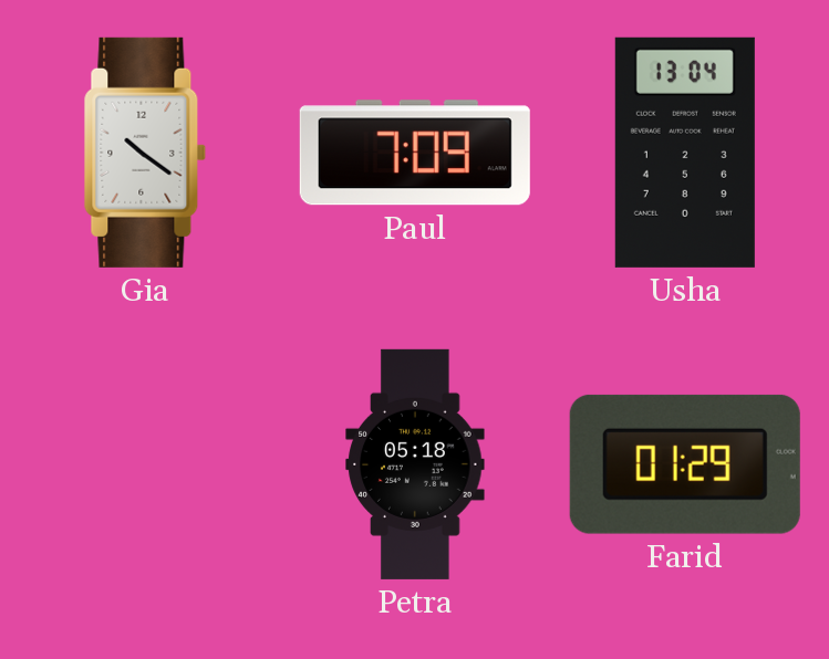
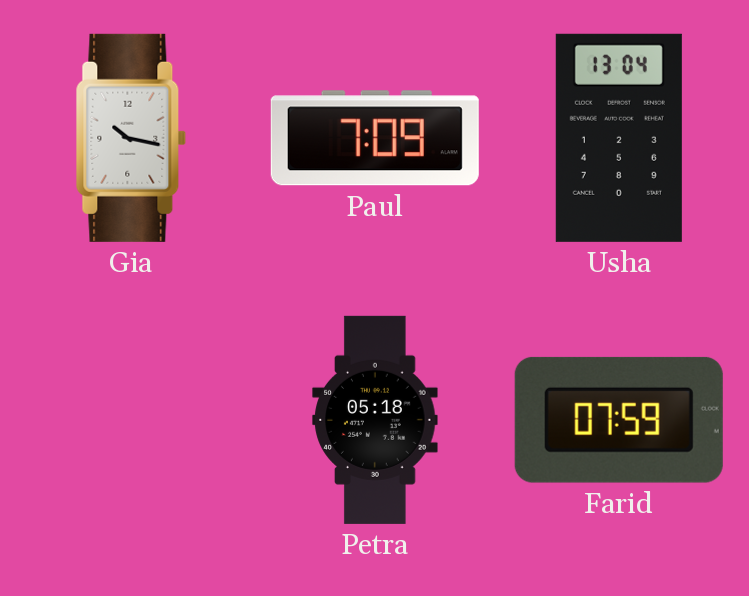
Gia: 10:21 -> 10:17 (131, 138)
Farid: 01:29 -> 07:59 (619, 420)
